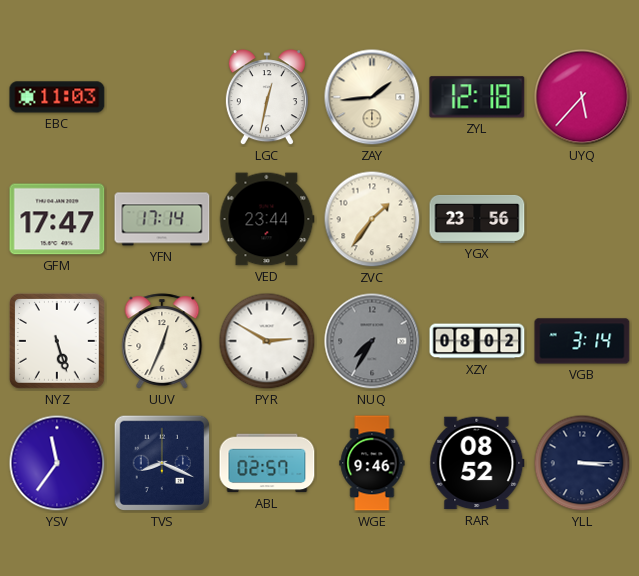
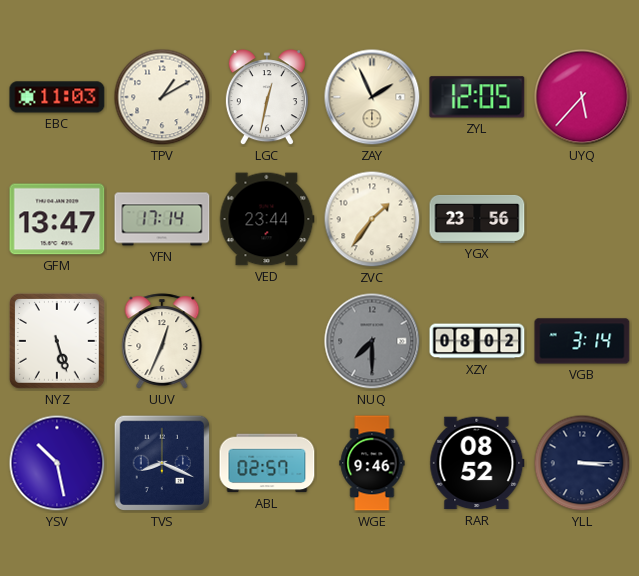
TPV: none -> 1:10 (162, 97)
ZAY: 1:44 -> 1:56 (372, 97)
ZYL: 12:18 -> 12:05 (477, 97)
GFM: 17:47 -> 13:47 (57, 219)
PYR: 2:50 -> none (267, 341)
NUQ: 7:35 -> 7:30 (372, 341)
YSV: 11:36 -> 10:28 (57, 463)
